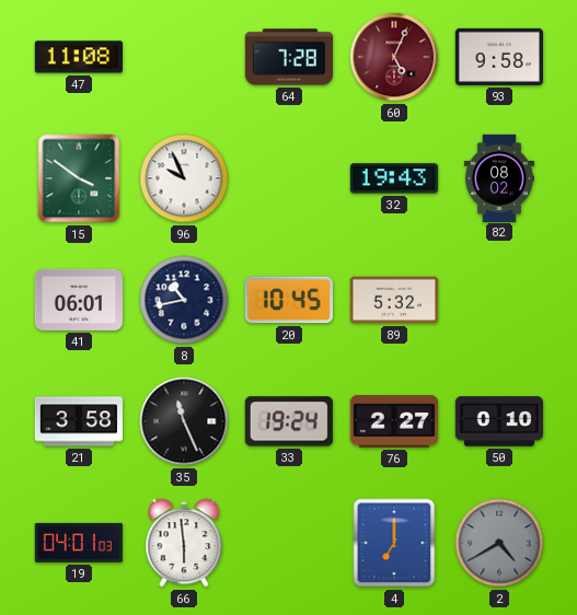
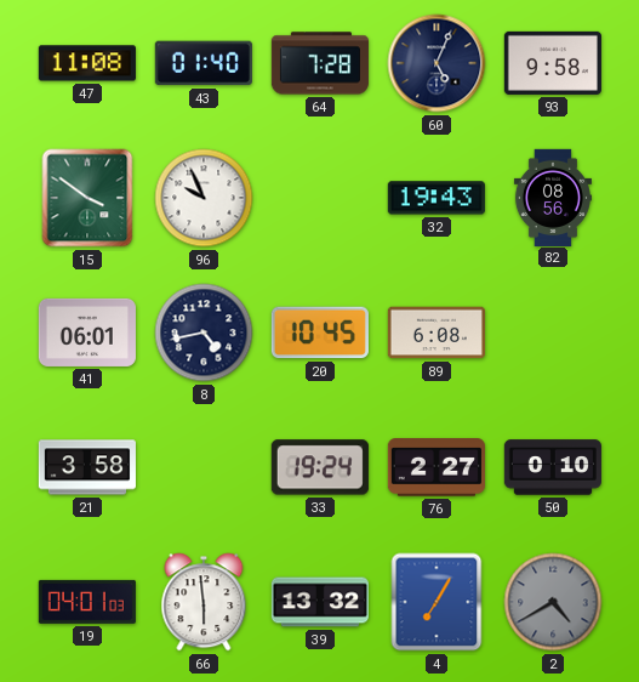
43: none -> 01:40 (204, 63)
60 dial: burgundy -> navy (437, 63)
82: 08:02 -> 08:56 (553, 197)
8: 10:43 -> 4:43 (204, 333)
89: 5:32 -> 6:08 (437, 333)
35: 11:26 -> none (184, 421)
39: none -> 13:32 (320, 602)
4: 7:00 -> 7:05 (437, 602)
